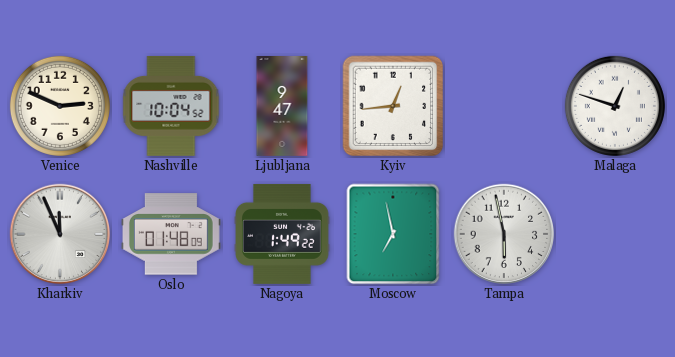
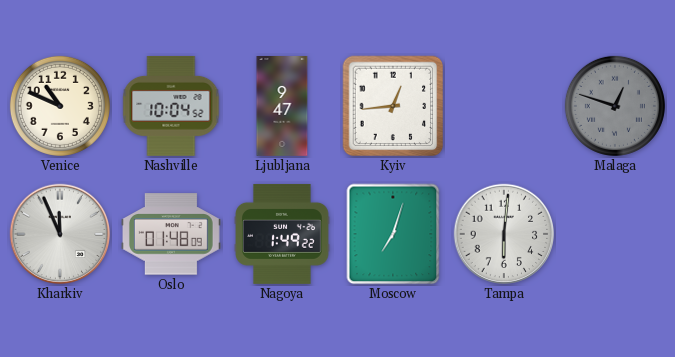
Venice: 2:49 -> 10:49 (60, 106)
Malaga dial: white -> grey (615, 106)
Moscow: 6:58 -> 7:03 (393, 234)
Tampa: 5:58 -> 6:01 (504, 234)
